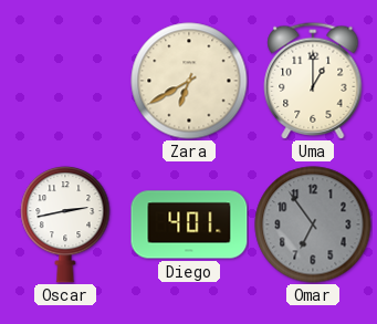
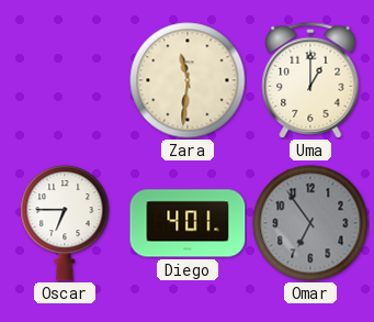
Zara: 6:40 -> 11:31 (188, 80)
Oscar: 2:43 -> 6:45 (65, 223)
